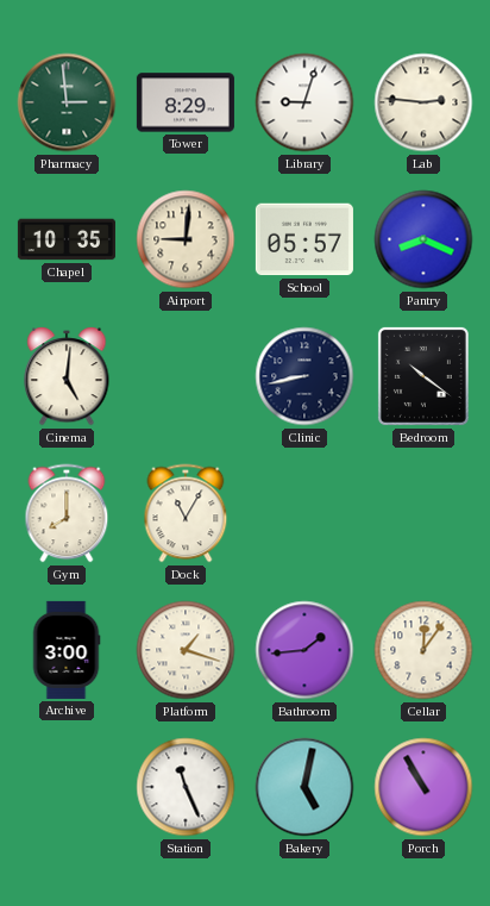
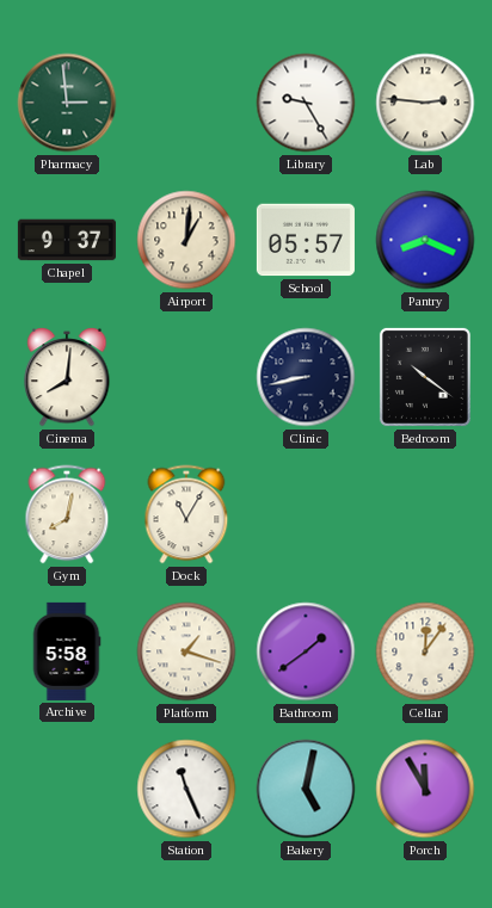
Tower: 8:29 -> none (186, 102)
Library: 9:03 -> 9:25 (306, 103)
Chapel: 10:35 -> 9:37 (67, 240)
Airport: 9:01 -> 1:01 (186, 240)
Cinema: 5:01 -> 8:01 (67, 377)
Gym: 8:00 -> 8:02 (67, 514)
Archive: 3:00 -> 5:58 (67, 651)
Bathroom: 1:44 -> 1:39 (306, 651)
Porch: 10:55 -> 11:55 (425, 789)
